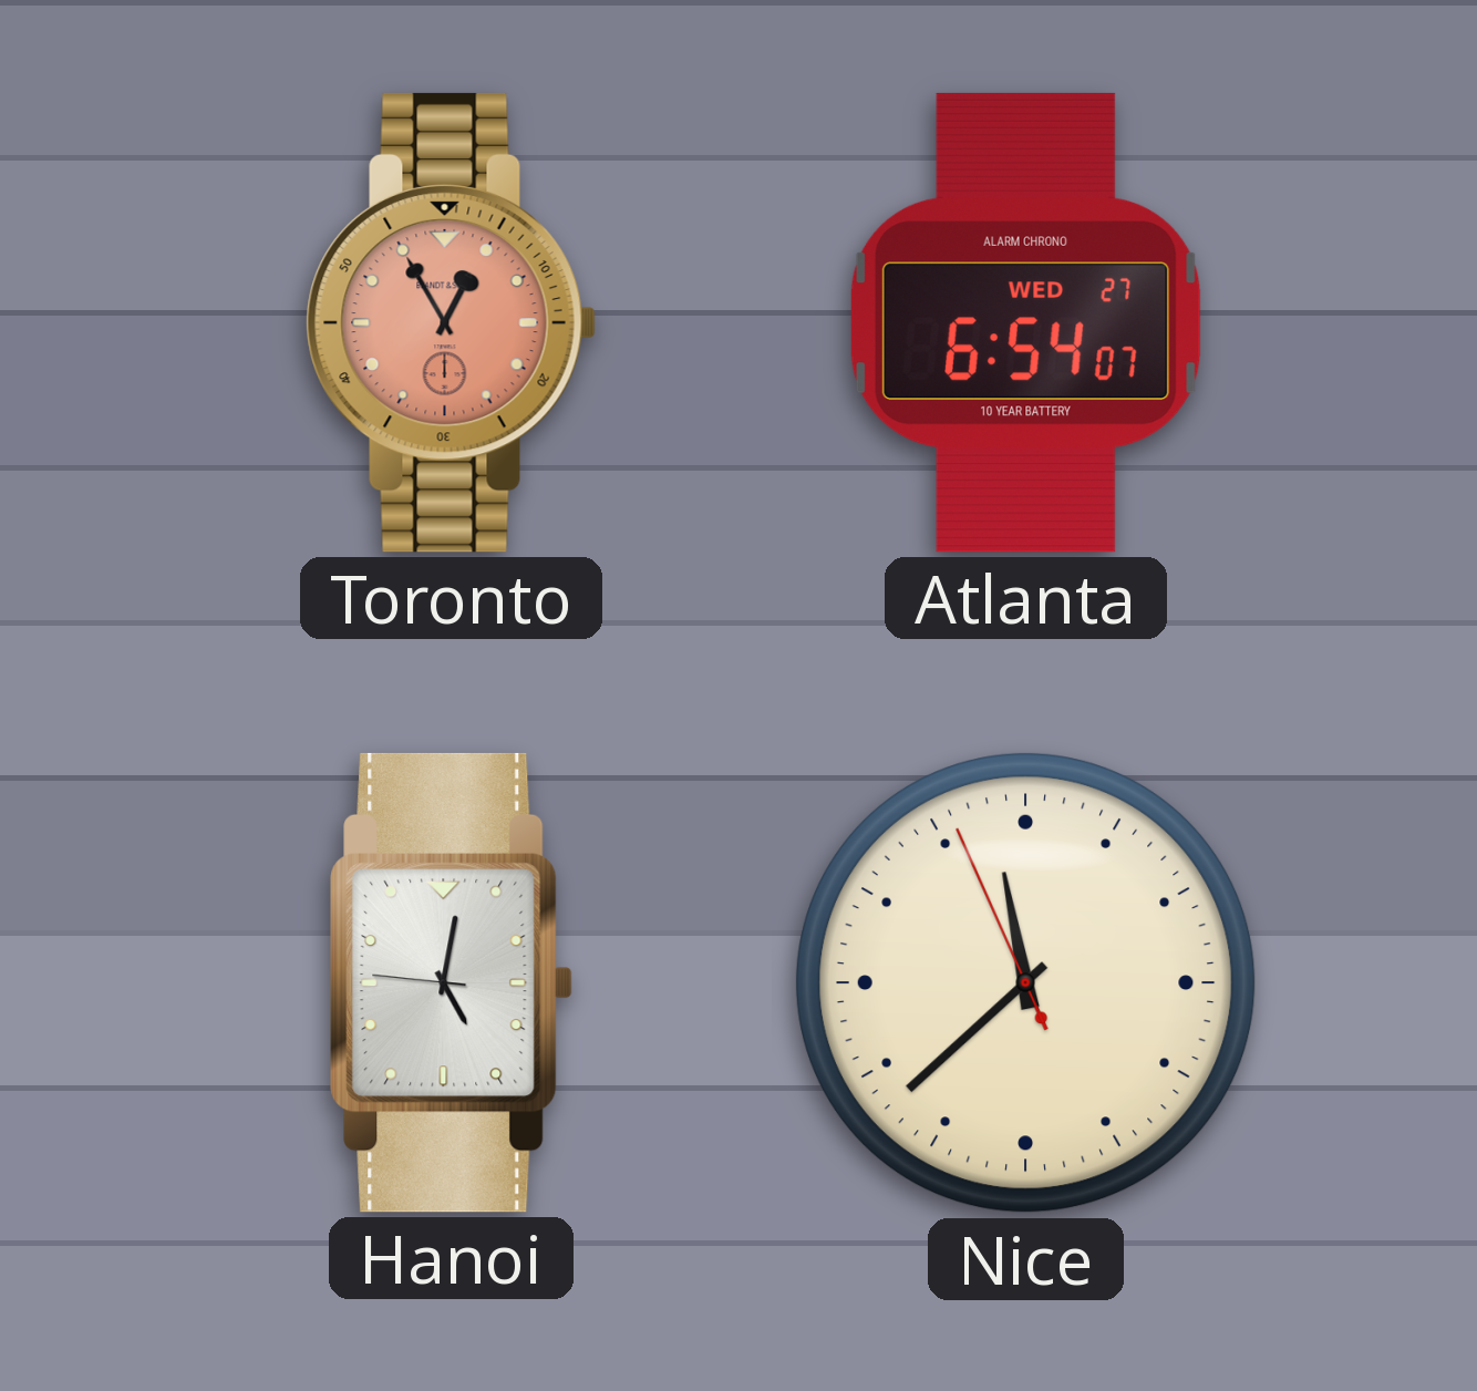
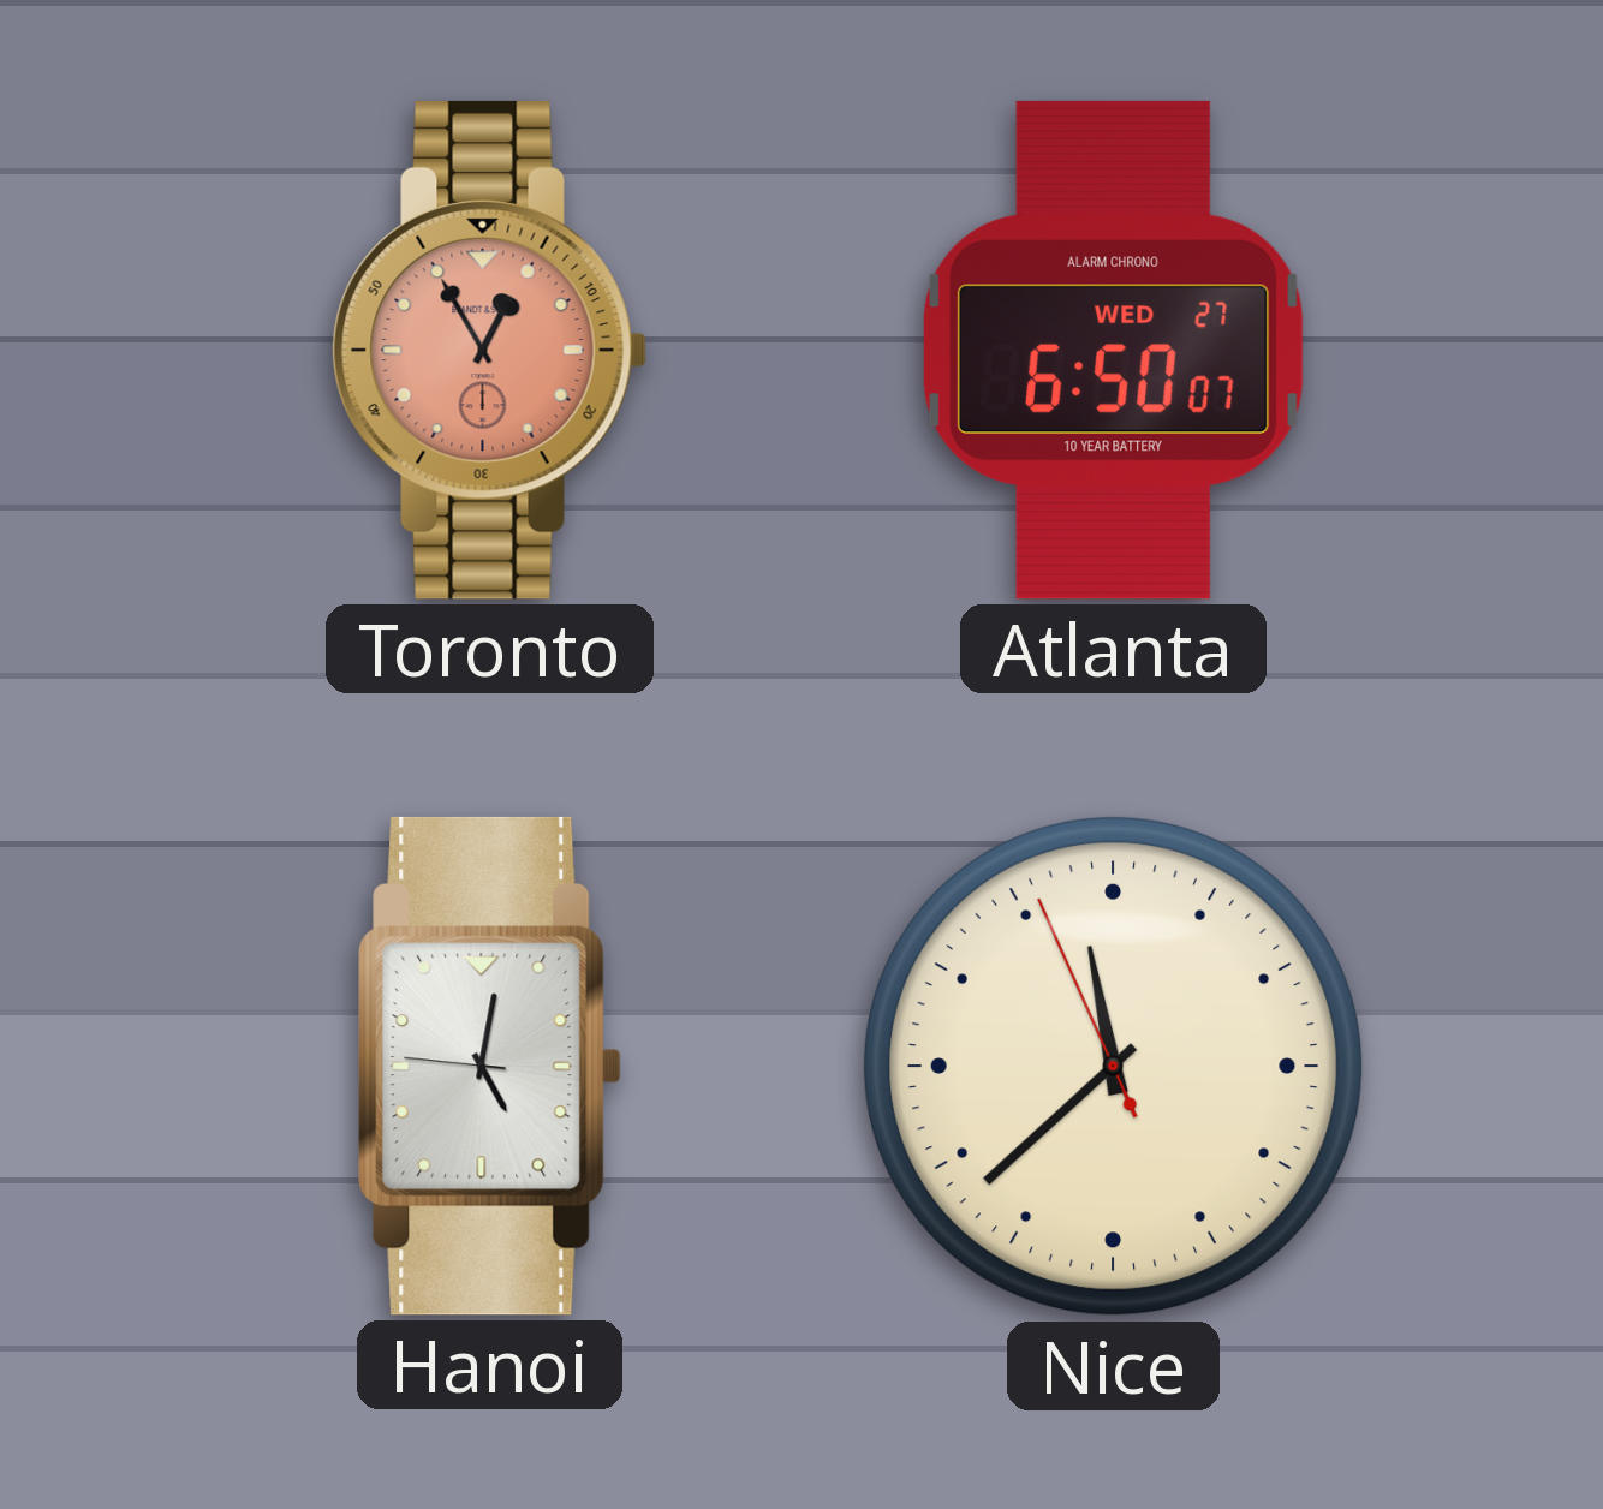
Atlanta: 6:54 -> 6:50 (1113, 350)
